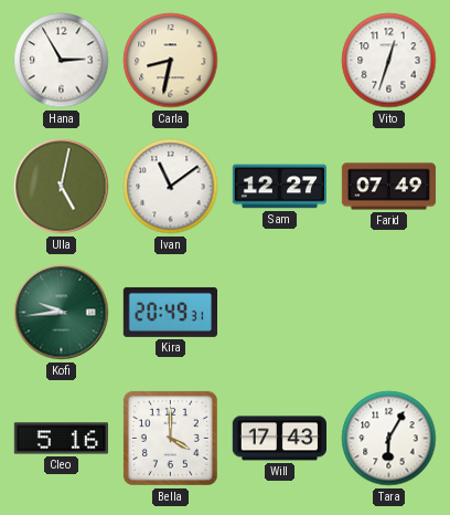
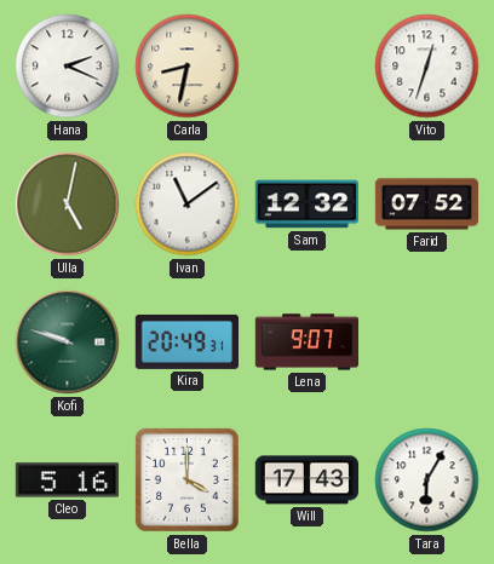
Hana: 2:55 -> 2:19 (68, 67)
Sam: 12:27 -> 12:32 (306, 205)
Farid: 07:49 -> 07:52 (427, 205)
Kofi: 9:44 -> 9:48 (68, 343)
Lena: none -> 9:07 (306, 343)
